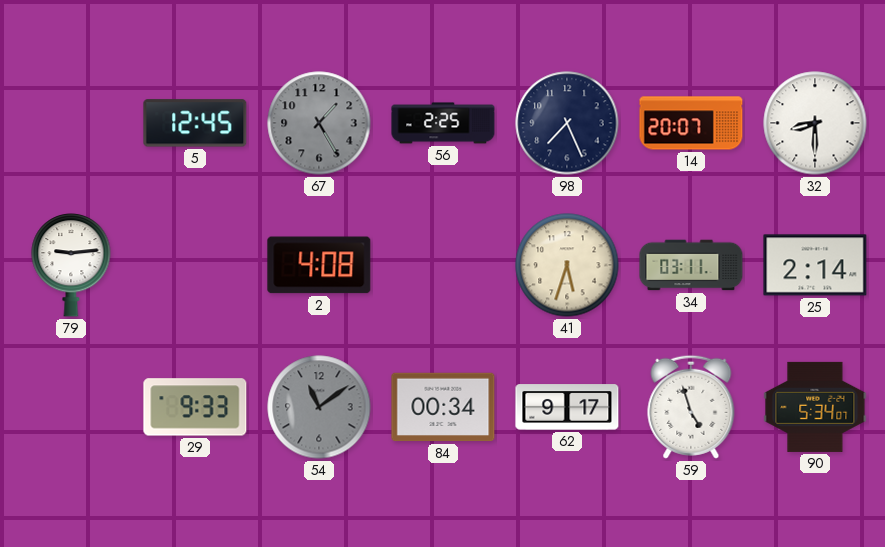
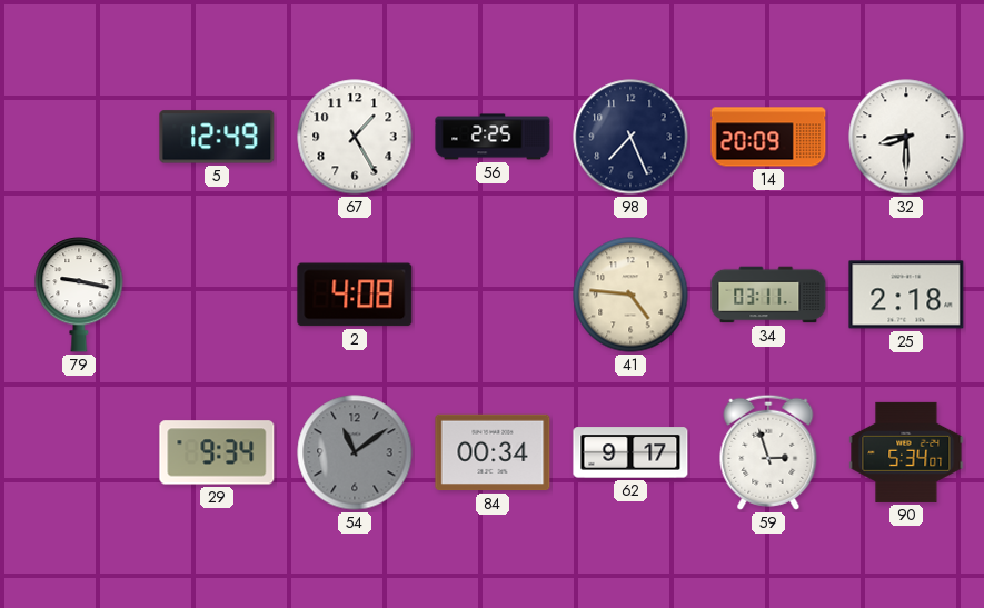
5: 12:45 -> 12:49 (217, 137)
67 dial: grey -> white (355, 137)
14: 20:07 -> 20:09 (768, 137)
79: 9:14 -> 9:17 (79, 295)
41: 5:33 -> 4:46 (630, 295)
25: 2:14 -> 2:18 (906, 295)
29: 9:33 -> 9:34 (217, 452)
59: 4:57 -> 2:57 (768, 452)
